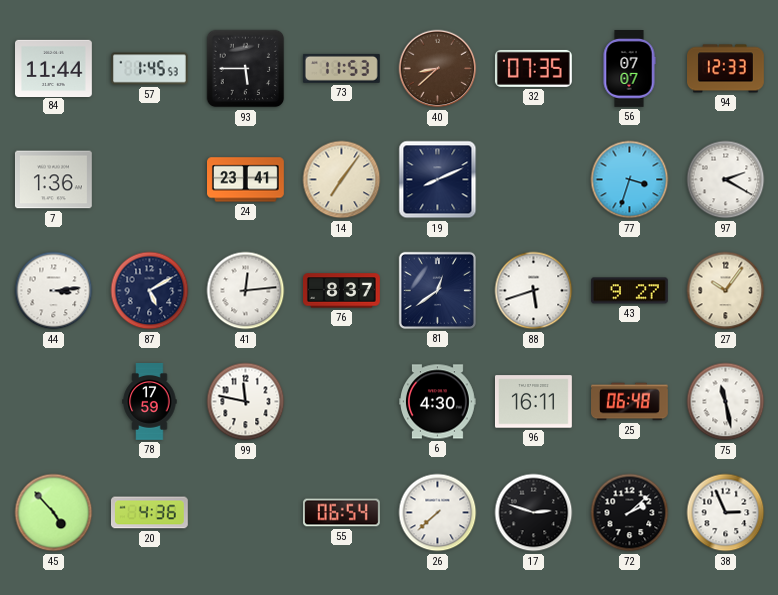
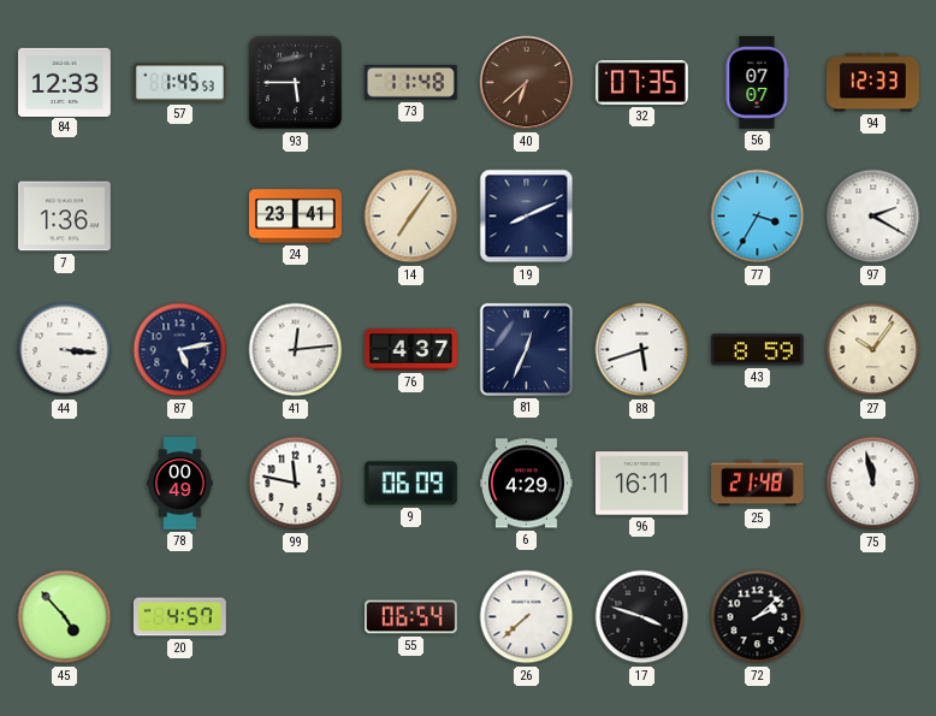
84: 11:44 -> 12:33 (65, 82)
73: 11:53 -> 11:48 (410, 82)
40: 8:38 -> 6:38 (527, 83)
77: 3:33 -> 3:35 (758, 217)
44: 3:14 -> 3:16 (65, 350)
87: 5:10 -> 5:13 (180, 350)
76: 8:37 -> 4:37 (411, 350)
81: 12:39 -> 12:34 (526, 349)
43: 9:27 -> 8:59 (758, 350)
78: 17:59 -> 00:49 (180, 484)
9: none -> 06:09 (410, 484)
6: 4:30 -> 4:29 (527, 484)
25: 06:48 -> 21:48 (758, 484)
75: 11:28 -> 11:58 (873, 484)
20: 4:36 -> 4:57 (179, 617)
17: 2:48 -> 3:48 (642, 617)
38: 2:56 -> none (726, 513)
